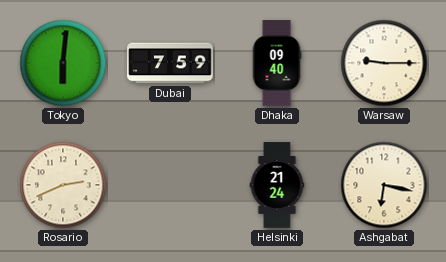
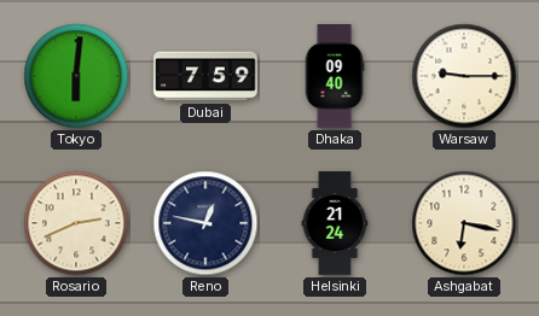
Reno: none -> 12:47 (205, 223)
